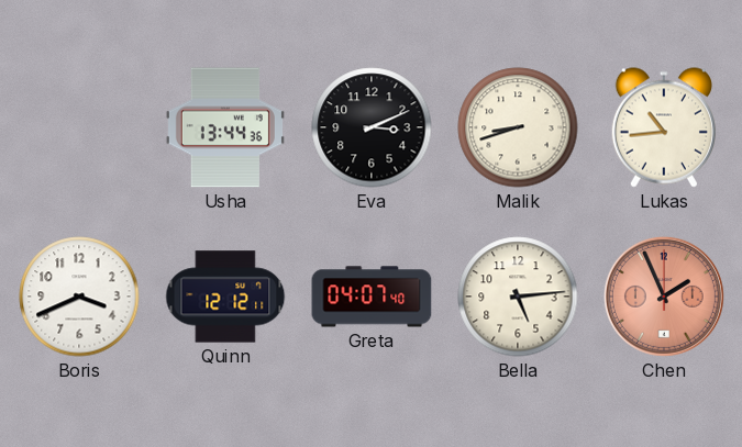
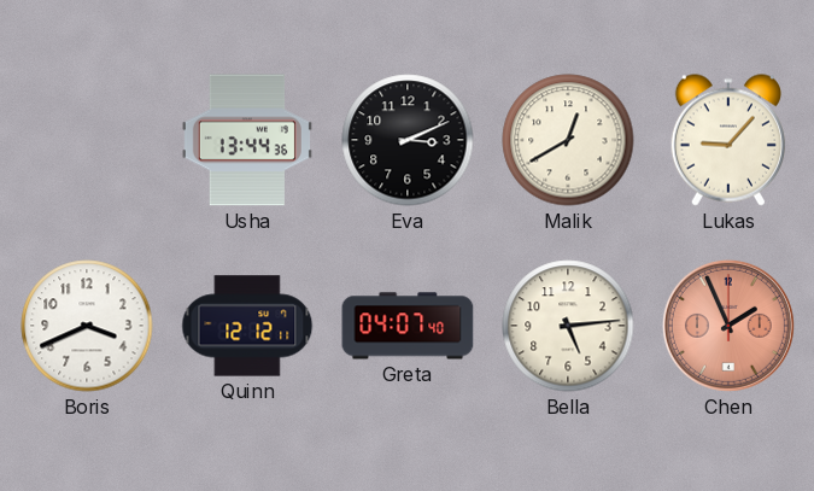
Malik: 8:42 -> 12:40 (568, 140)
Lukas: 10:44 -> 9:07 (728, 140)
